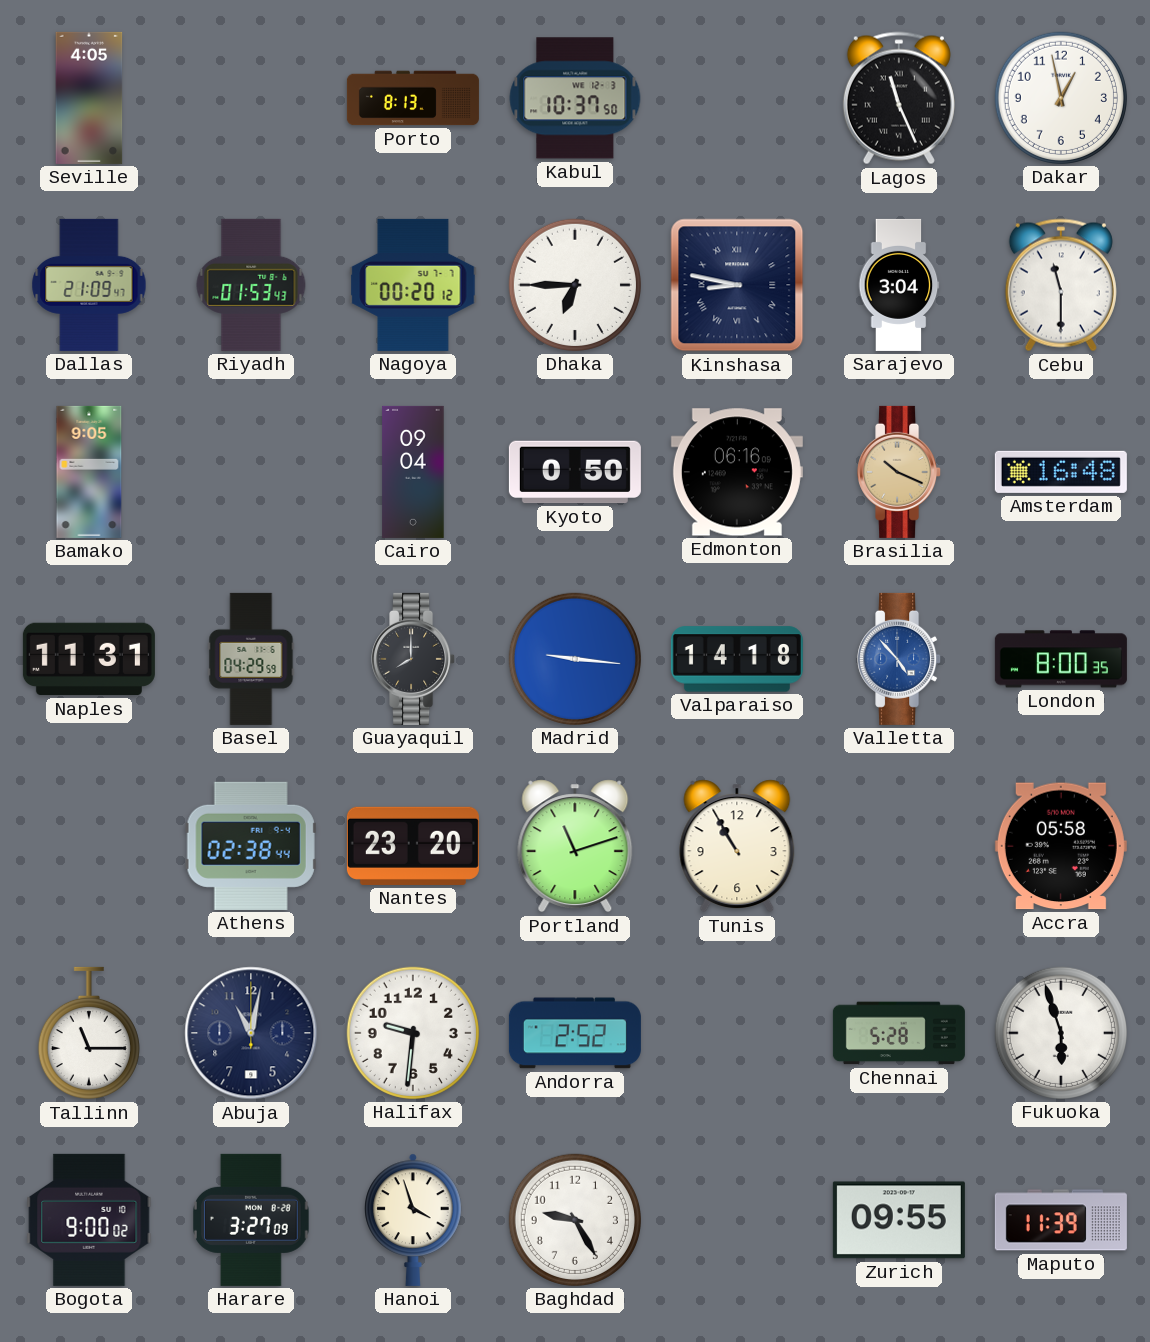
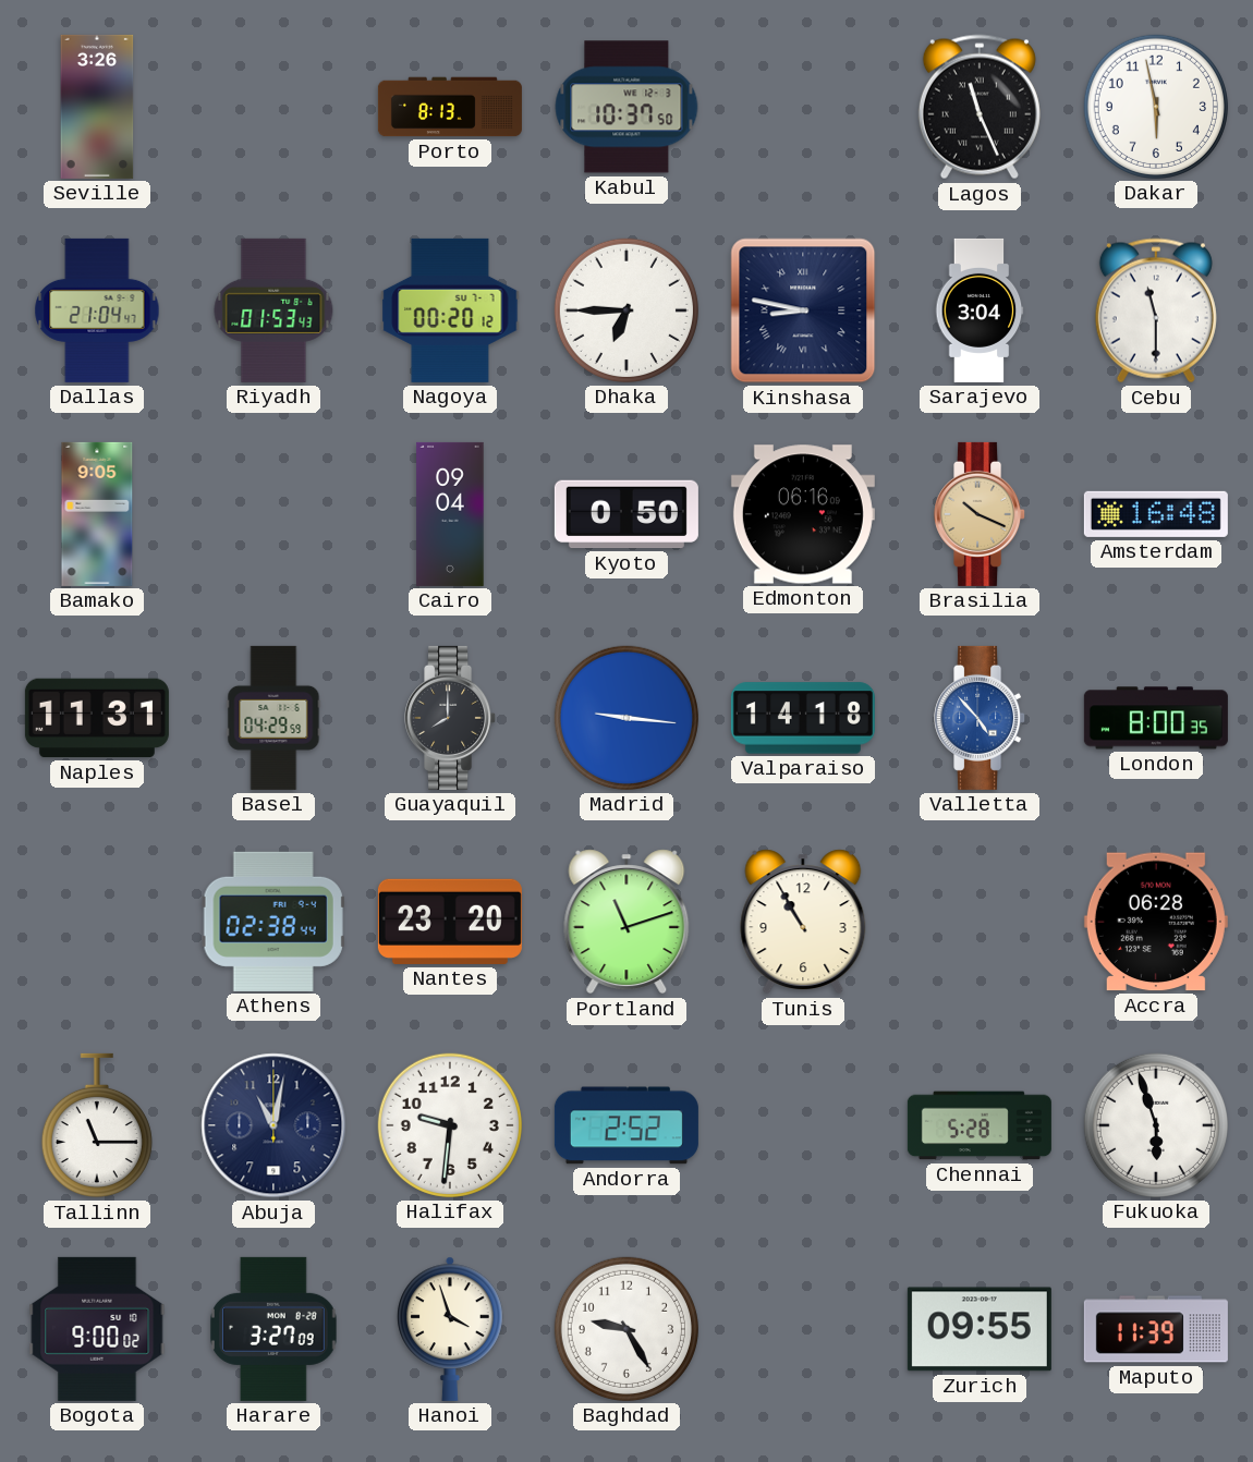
Seville: 4:05 -> 3:26 (97, 107)
Dakar: 12:58 -> 5:58 (1156, 107)
Dallas: 21:09 -> 21:04 (97, 310)
Accra: 05:58 -> 06:28 (1156, 922)
